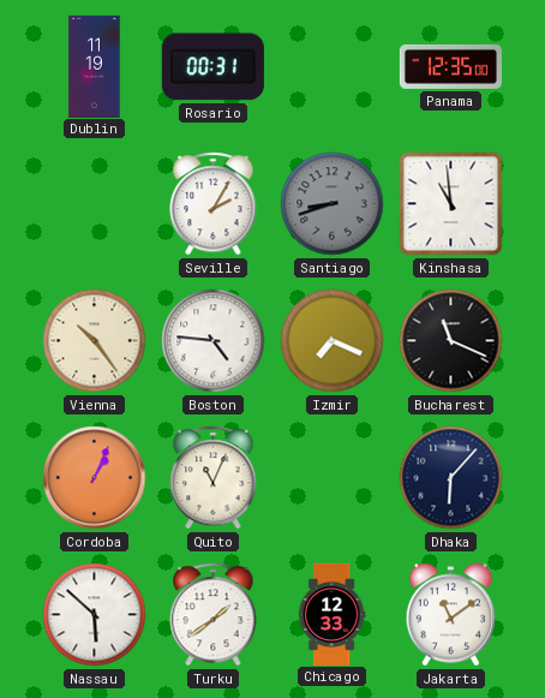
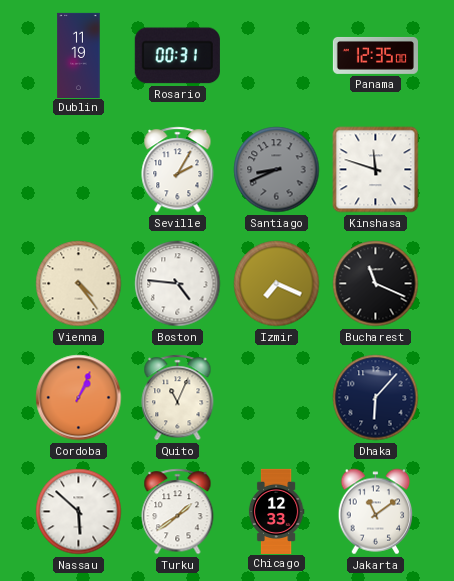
Santiago: 8:42 -> 8:41 (277, 170)
Kinshasa: 10:59 -> 11:48 (376, 170)
Vienna: 10:24 -> 4:24 (79, 284)
